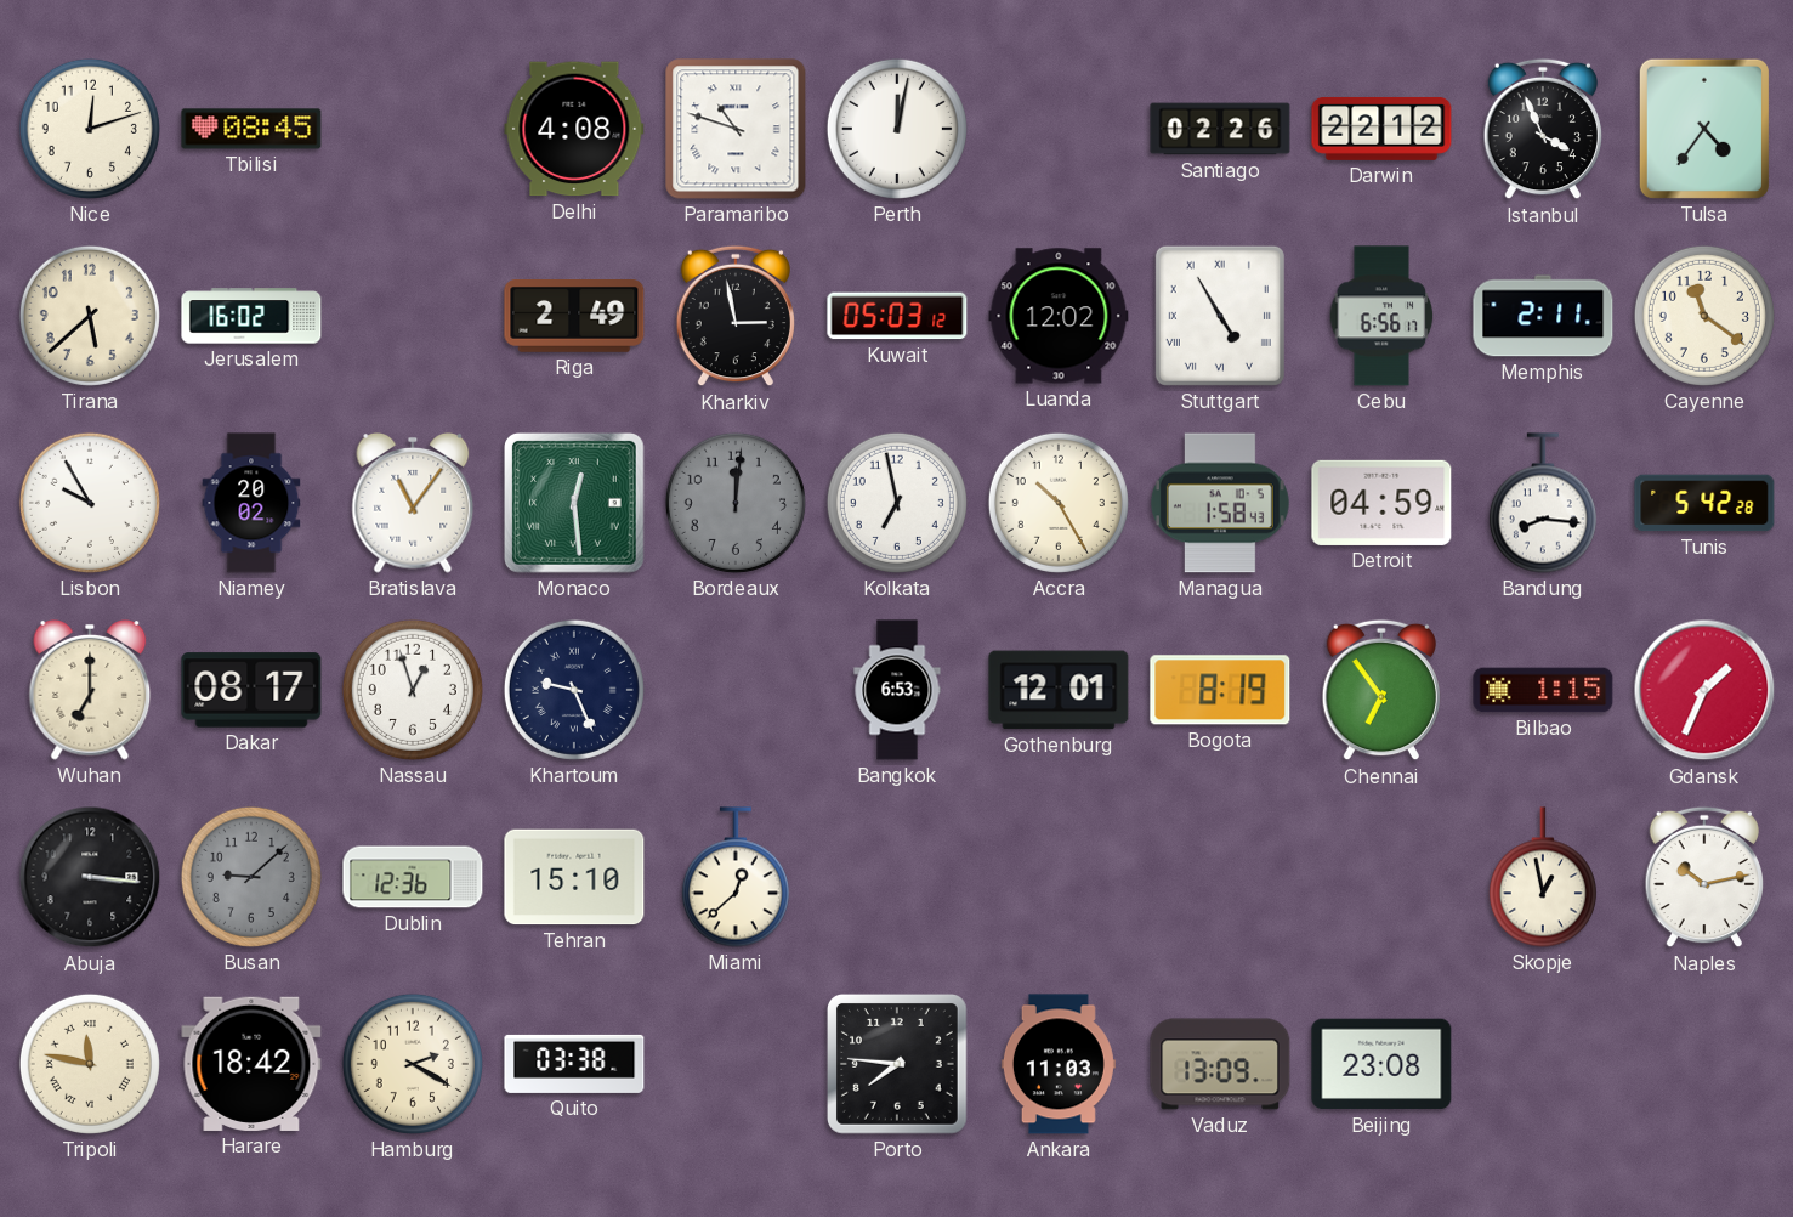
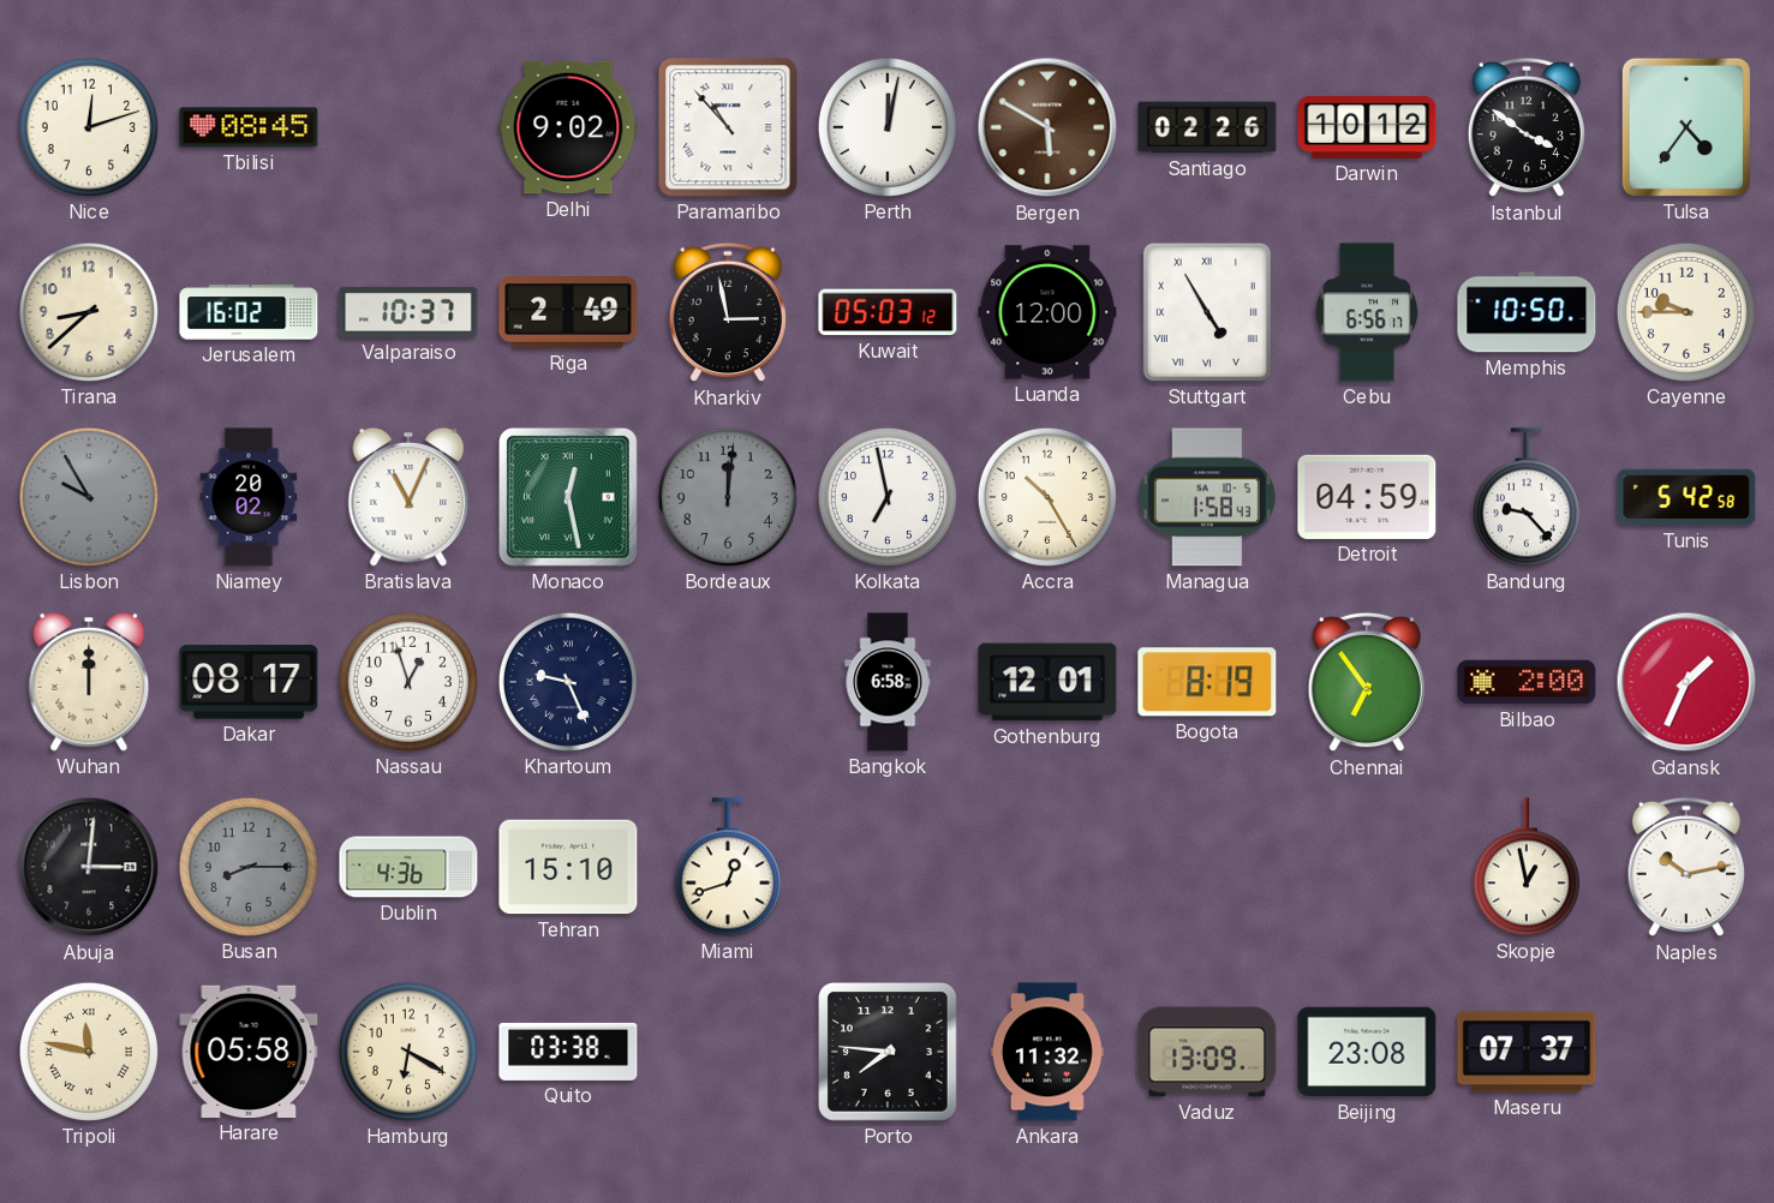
Delhi: 4:08 -> 9:02 (568, 127)
Paramaribo: 10:48 -> 10:53 (728, 127)
Bergen: none -> 5:50 (1047, 127)
Darwin: 22:12 -> 10:12 (1367, 127)
Istanbul: 3:56 -> 3:51 (1525, 127)
Tirana: 5:38 -> 8:38 (89, 312)
Valparaiso: none -> 10:37 (408, 312)
Luanda: 12:02 -> 12:00 (1047, 312)
Memphis: 2:11 -> 10:50 (1527, 312)
Cayenne: 11:21 -> 9:45 (1686, 312)
Lisbon dial: white -> grey (89, 497)
Bratislava: 11:06 -> 11:04 (408, 497)
Monaco: 12:29 -> 12:28 (568, 497)
Bandung: 8:16 -> 9:23 (1527, 497)
Tunis: 5:42:28 -> 5:42:58 (1686, 497)
Wuhan: 7:00 -> 12:00 (89, 682)
Bangkok: 6:53 -> 6:58 (888, 682)
Bilbao: 1:15 -> 2:00 (1527, 682)
Abuja: 3:16 -> 3:01 (89, 867)
Busan: 9:08 -> 8:15 (249, 867)
Dublin: 12:36 -> 4:36 (408, 867)
Miami: 12:38 -> 12:42 (728, 867)
Harare: 18:42 -> 05:58 (249, 1052)
Hamburg: 2:20 -> 6:20 (408, 1052)
Ankara: 11:03 -> 11:32 (1047, 1052)
Maseru: none -> 07:37 (1527, 1052)
